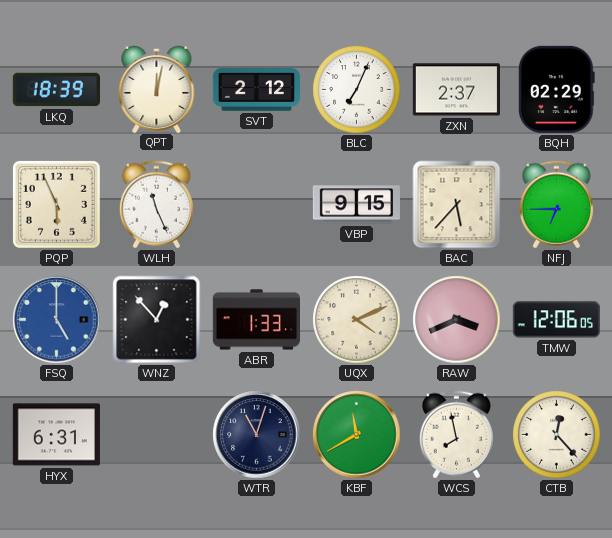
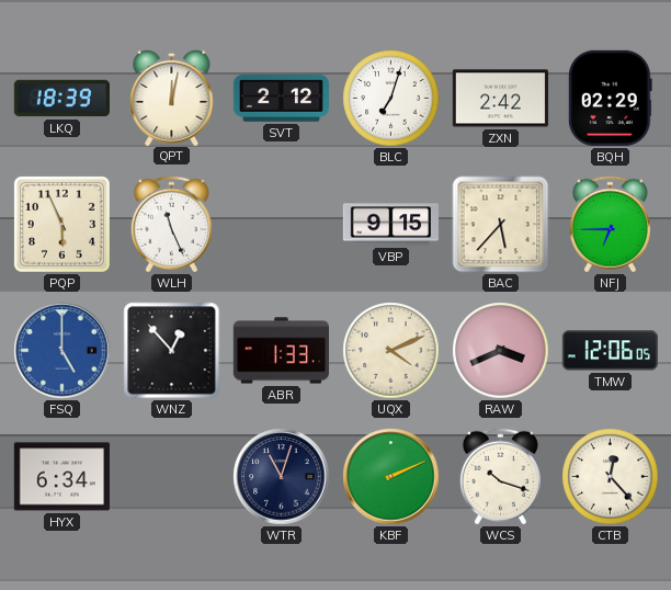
BLC: 7:04 -> 7:03 (391, 99)
ZXN: 2:37 -> 2:42 (500, 99)
HYX: 6:31 -> 6:34 (61, 477)
KBF: 11:40 -> 2:11 (391, 477)
WCS: 7:58 -> 10:18 (500, 477)
